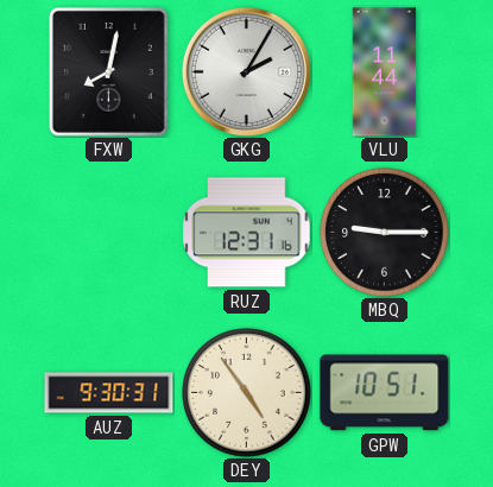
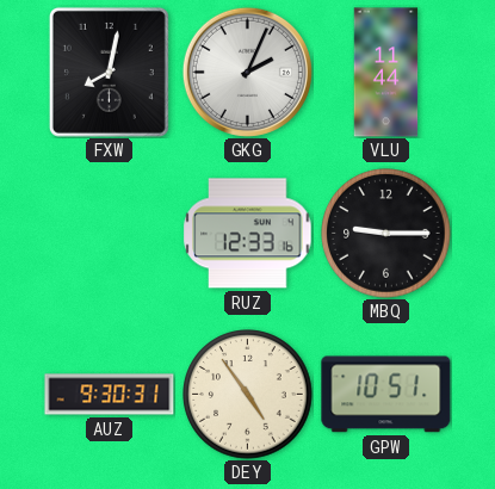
GKG: 2:05 -> 2:04 (247, 72)
RUZ: 12:31 -> 12:33 (248, 234)
